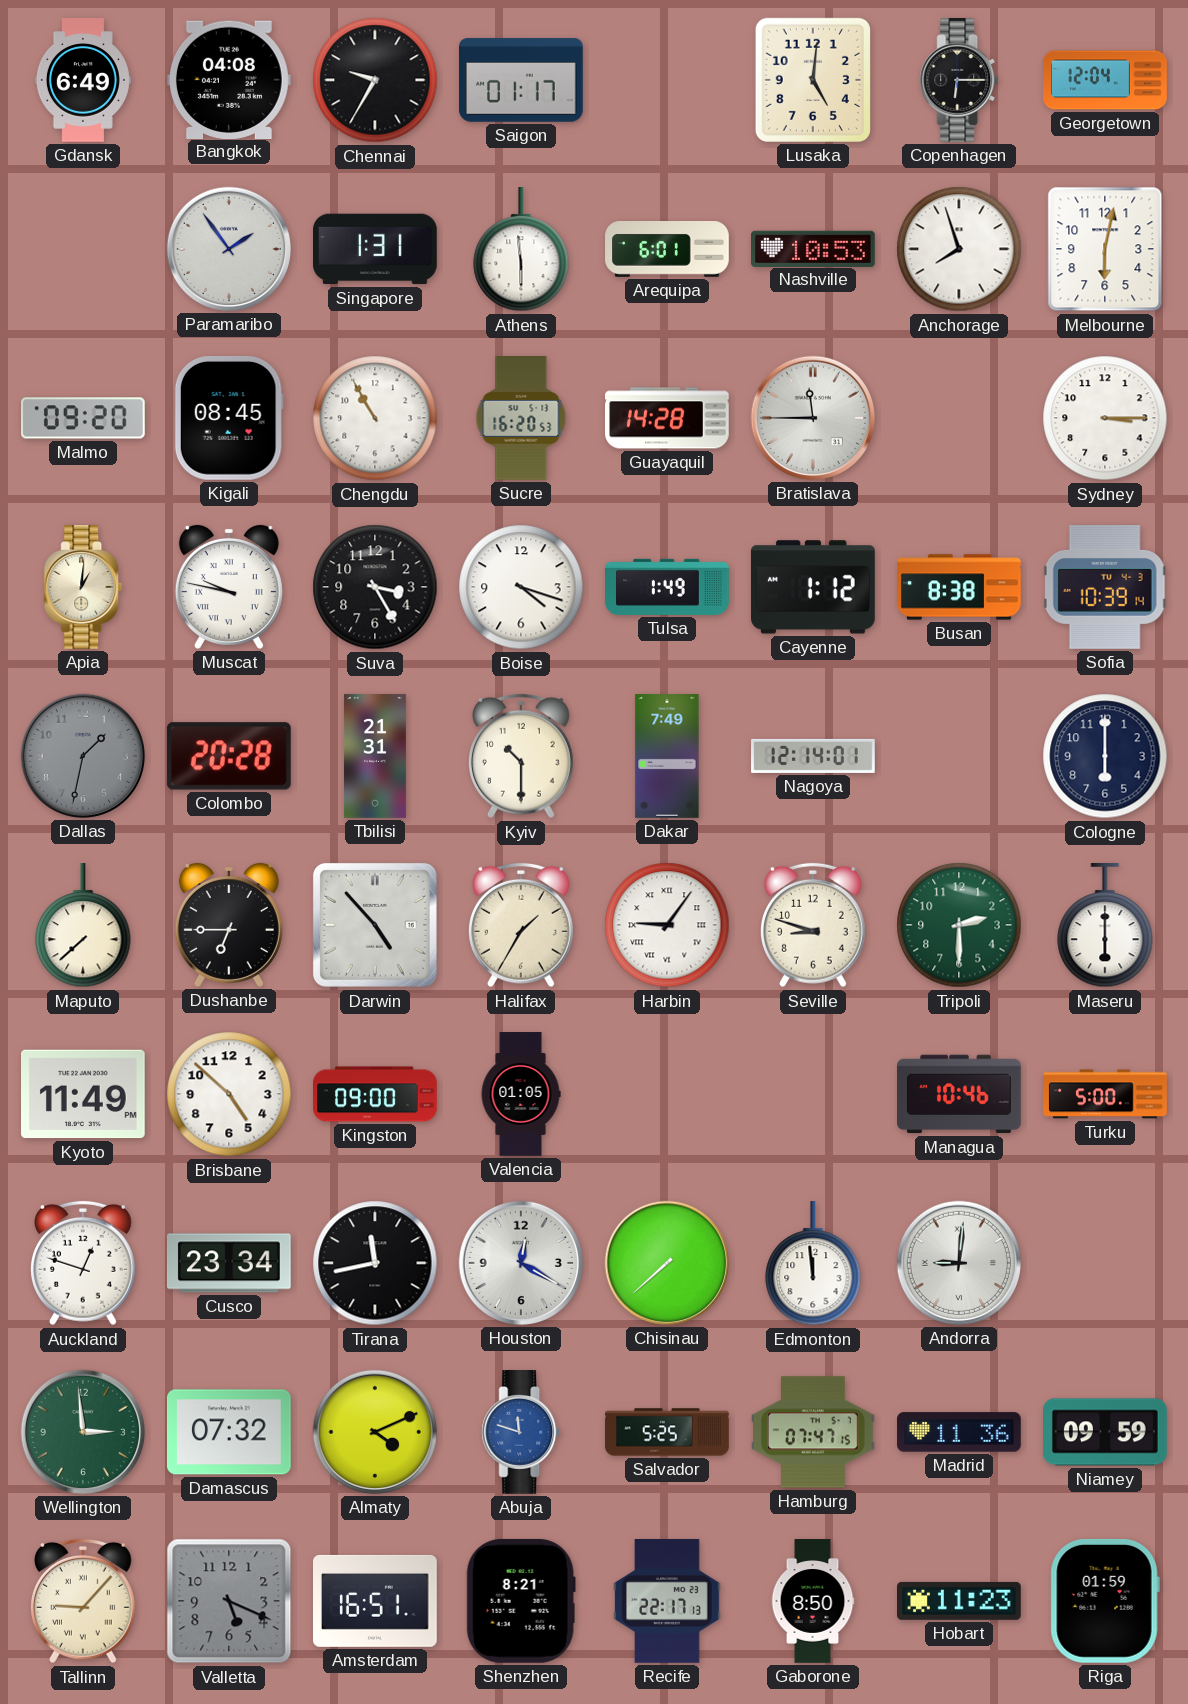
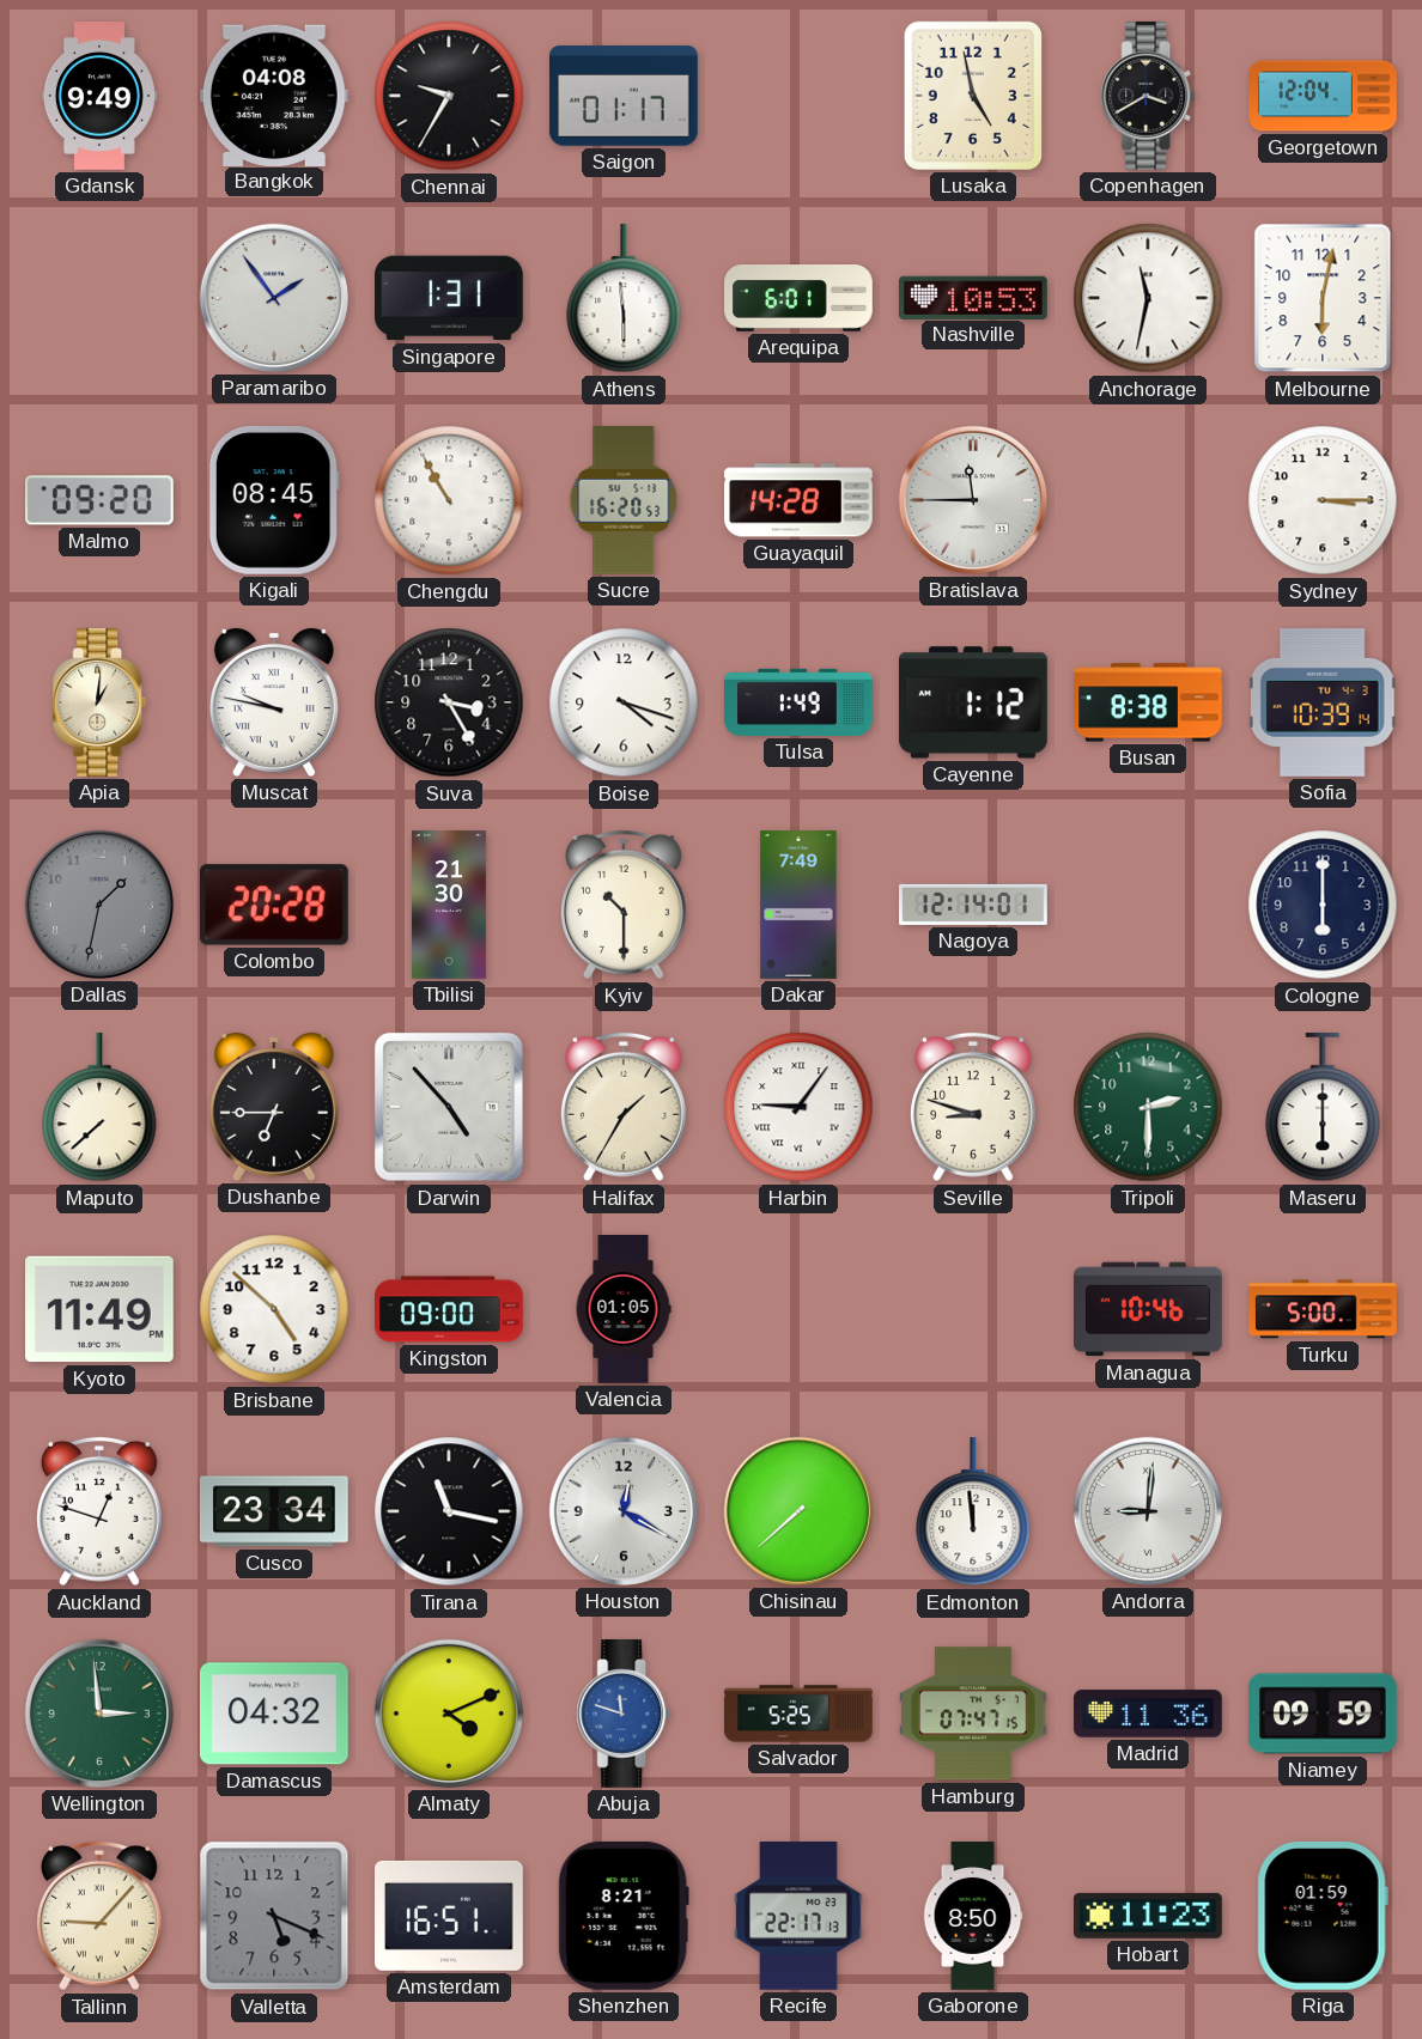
Gdansk: 6:49 -> 9:49 (99, 96)
Lusaka: 5:01 -> 4:58 (973, 96)
Copenhagen: 6:15 -> 3:40 (1148, 97)
Anchorage: 7:57 -> 11:32 (1148, 298)
Tbilisi: 21:31 -> 21:30 (449, 905)
Tirana: 11:43 -> 11:17 (449, 1511)
Damascus: 07:32 -> 04:32 (274, 1714)
